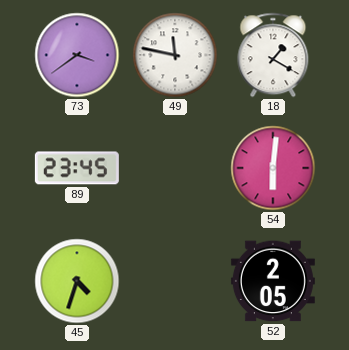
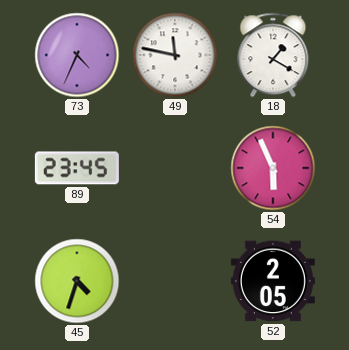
73: 3:39 -> 4:34 (77, 55)
54: 6:01 -> 5:56 (273, 168)
